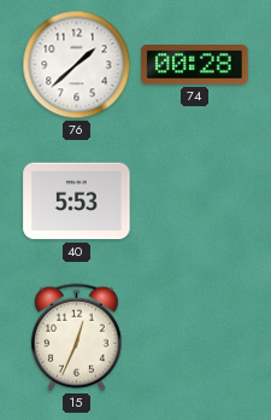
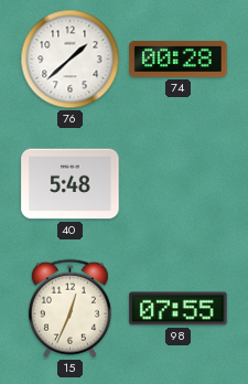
40: 5:53 -> 5:48 (71, 184)
98: none -> 07:55 (179, 309)
